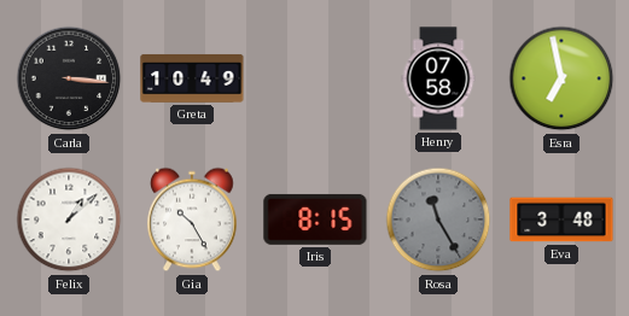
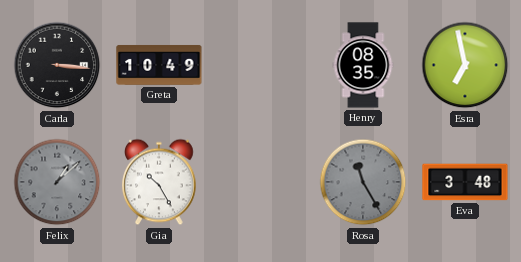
Henry: 07:58 -> 08:35 (363, 65)
Felix dial: white -> grey (57, 182)
Iris: 8:15 -> none (315, 220)
